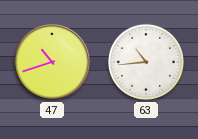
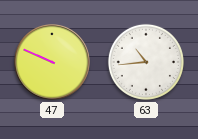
47: 10:42 -> 9:49 (52, 62)
